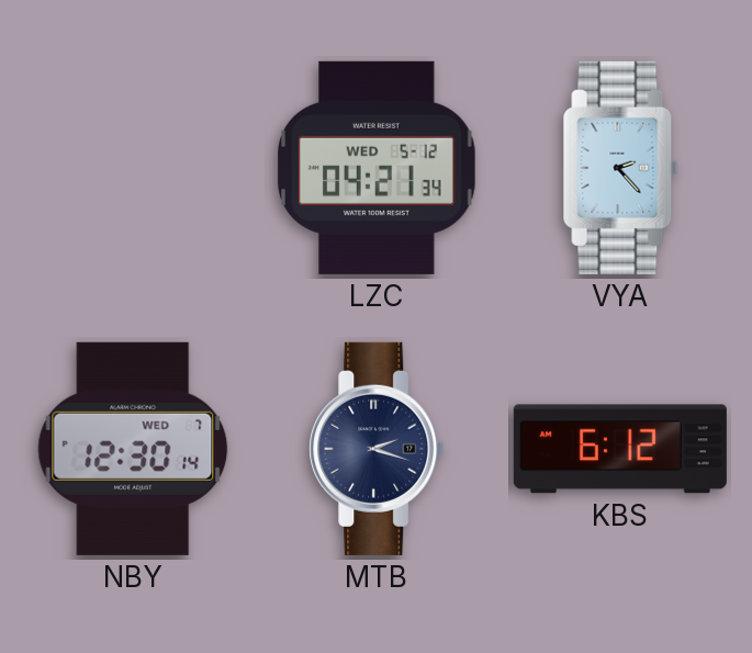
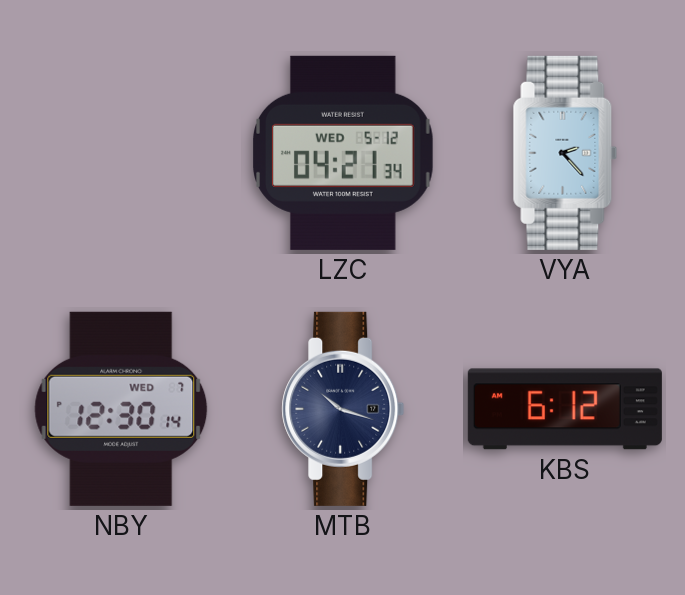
MTB: 2:18 -> 10:18 (343, 409)
